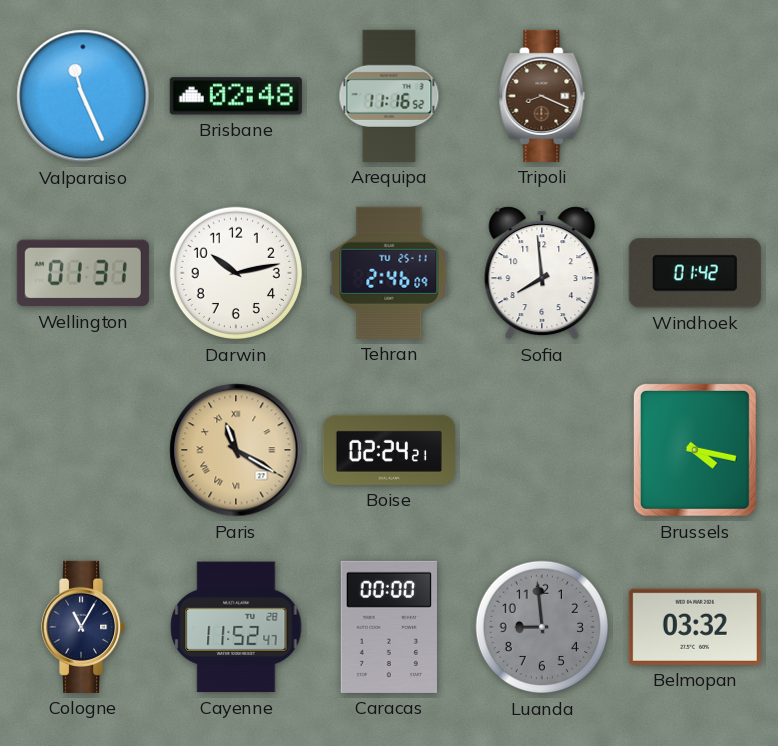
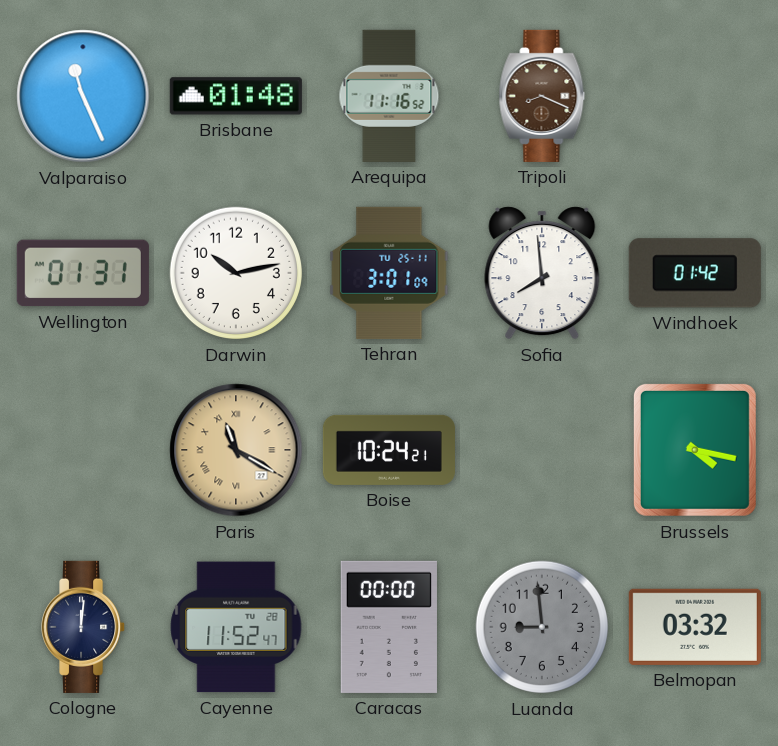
Brisbane: 02:48 -> 01:48 (236, 96)
Tehran: 2:46 -> 3:01 (389, 273)
Boise: 02:24 -> 10:24 (389, 450)
Cologne: 11:05 -> 12:01 (84, 627)
